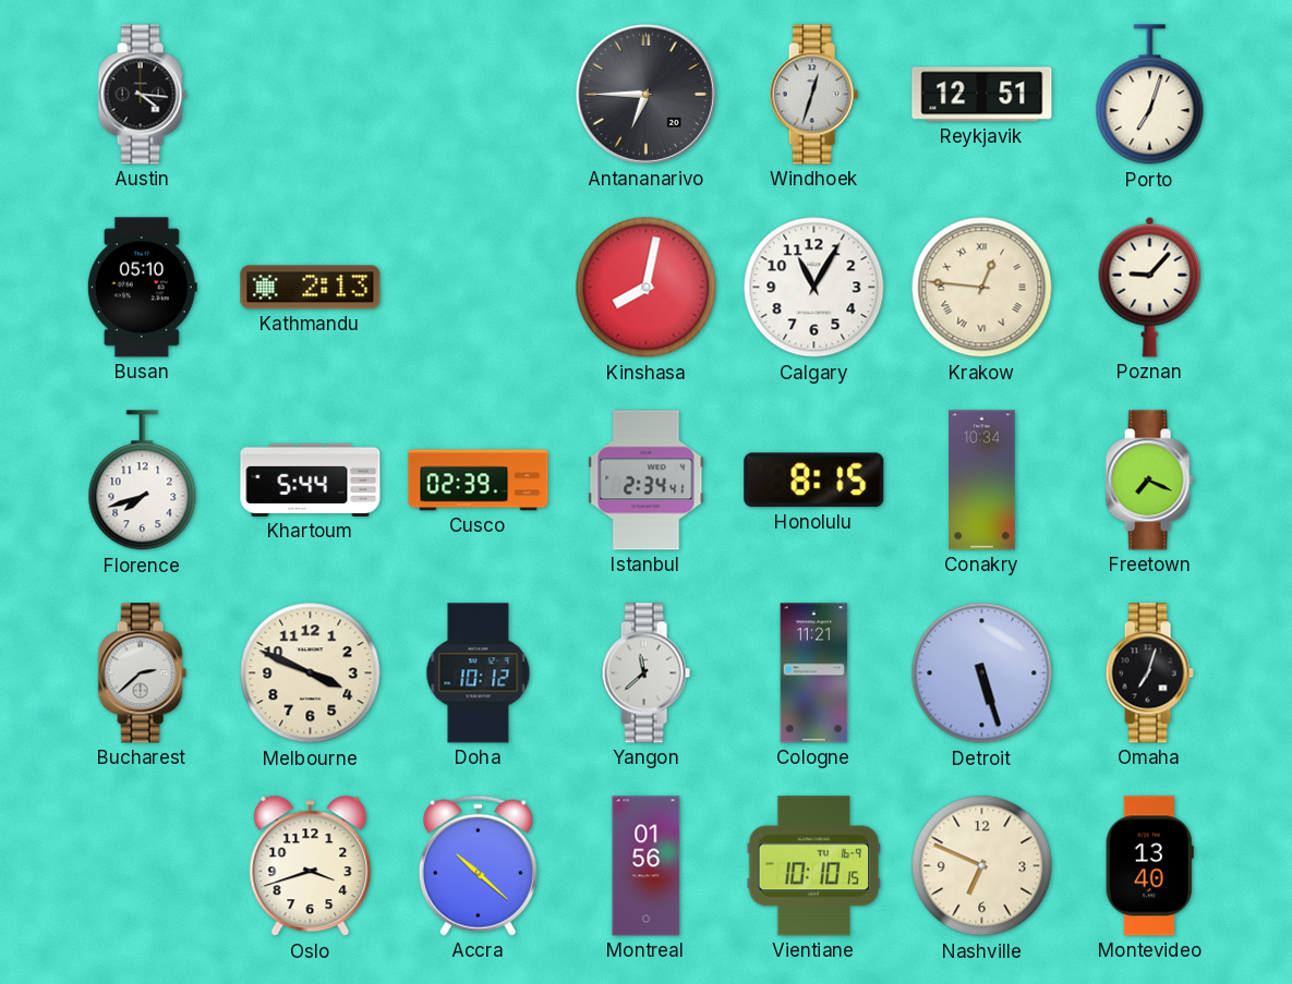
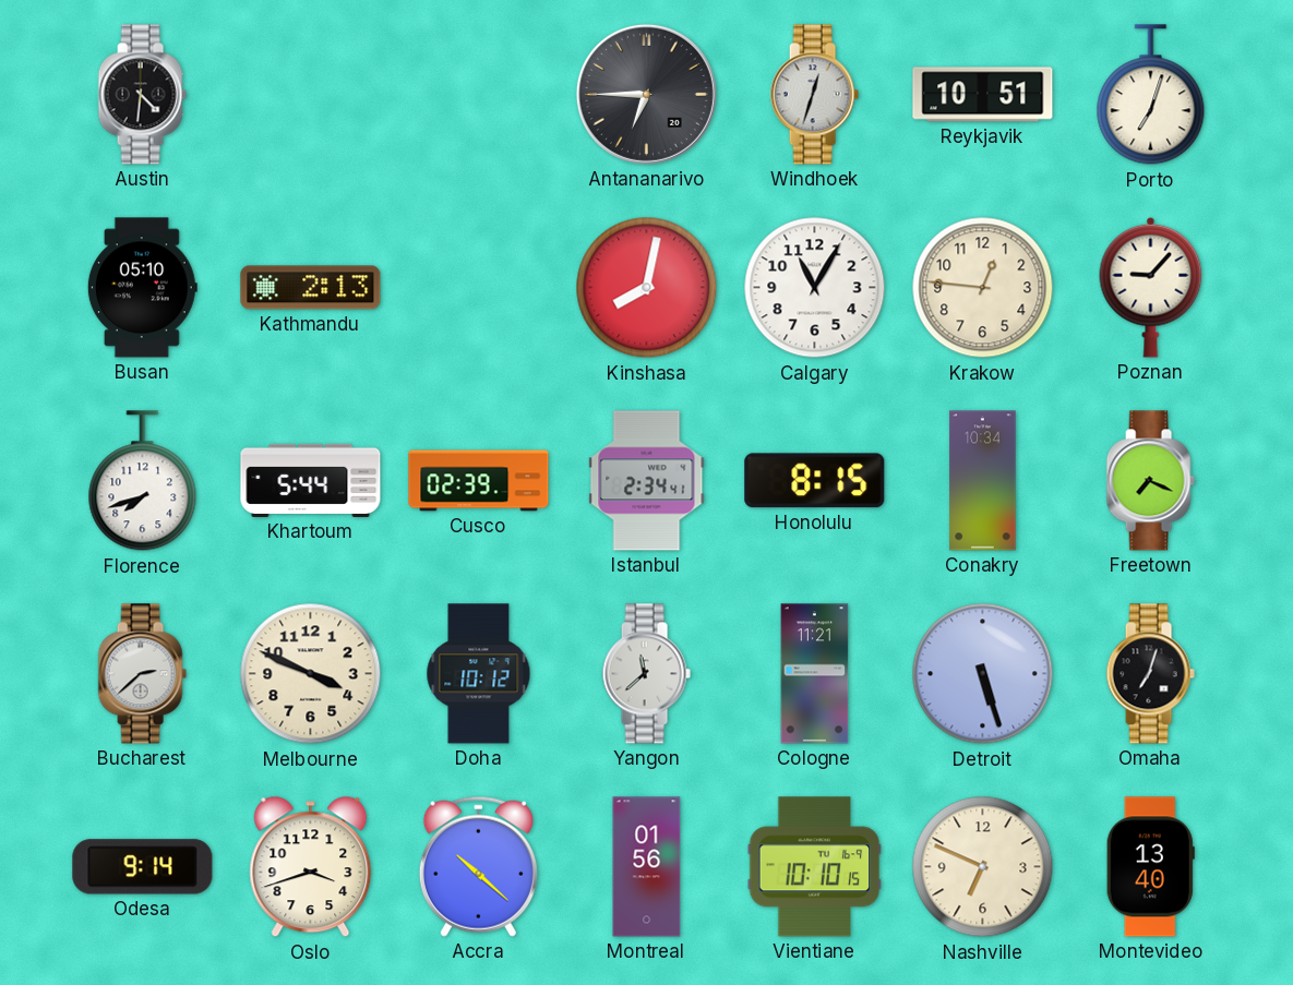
Austin: 4:16 -> 4:31 (142, 95)
Reykjavik: 12:51 -> 10:51 (983, 95)
Krakow numerals: Roman -> Arabic (983, 288)
Odesa: none -> 9:14 (143, 867)
